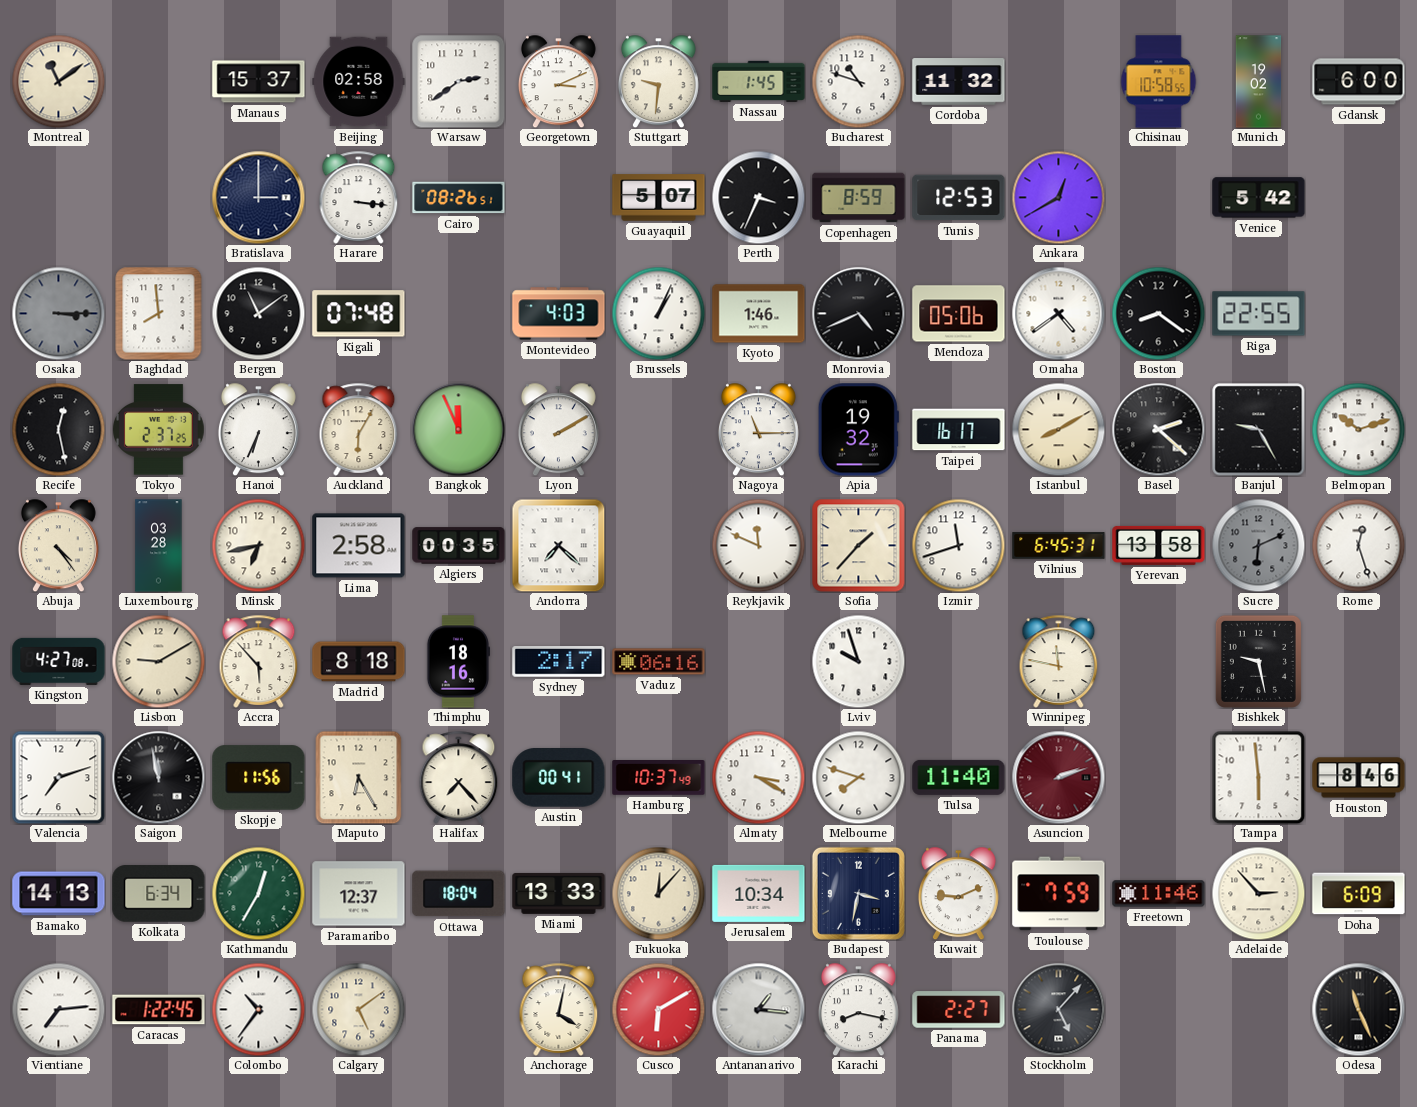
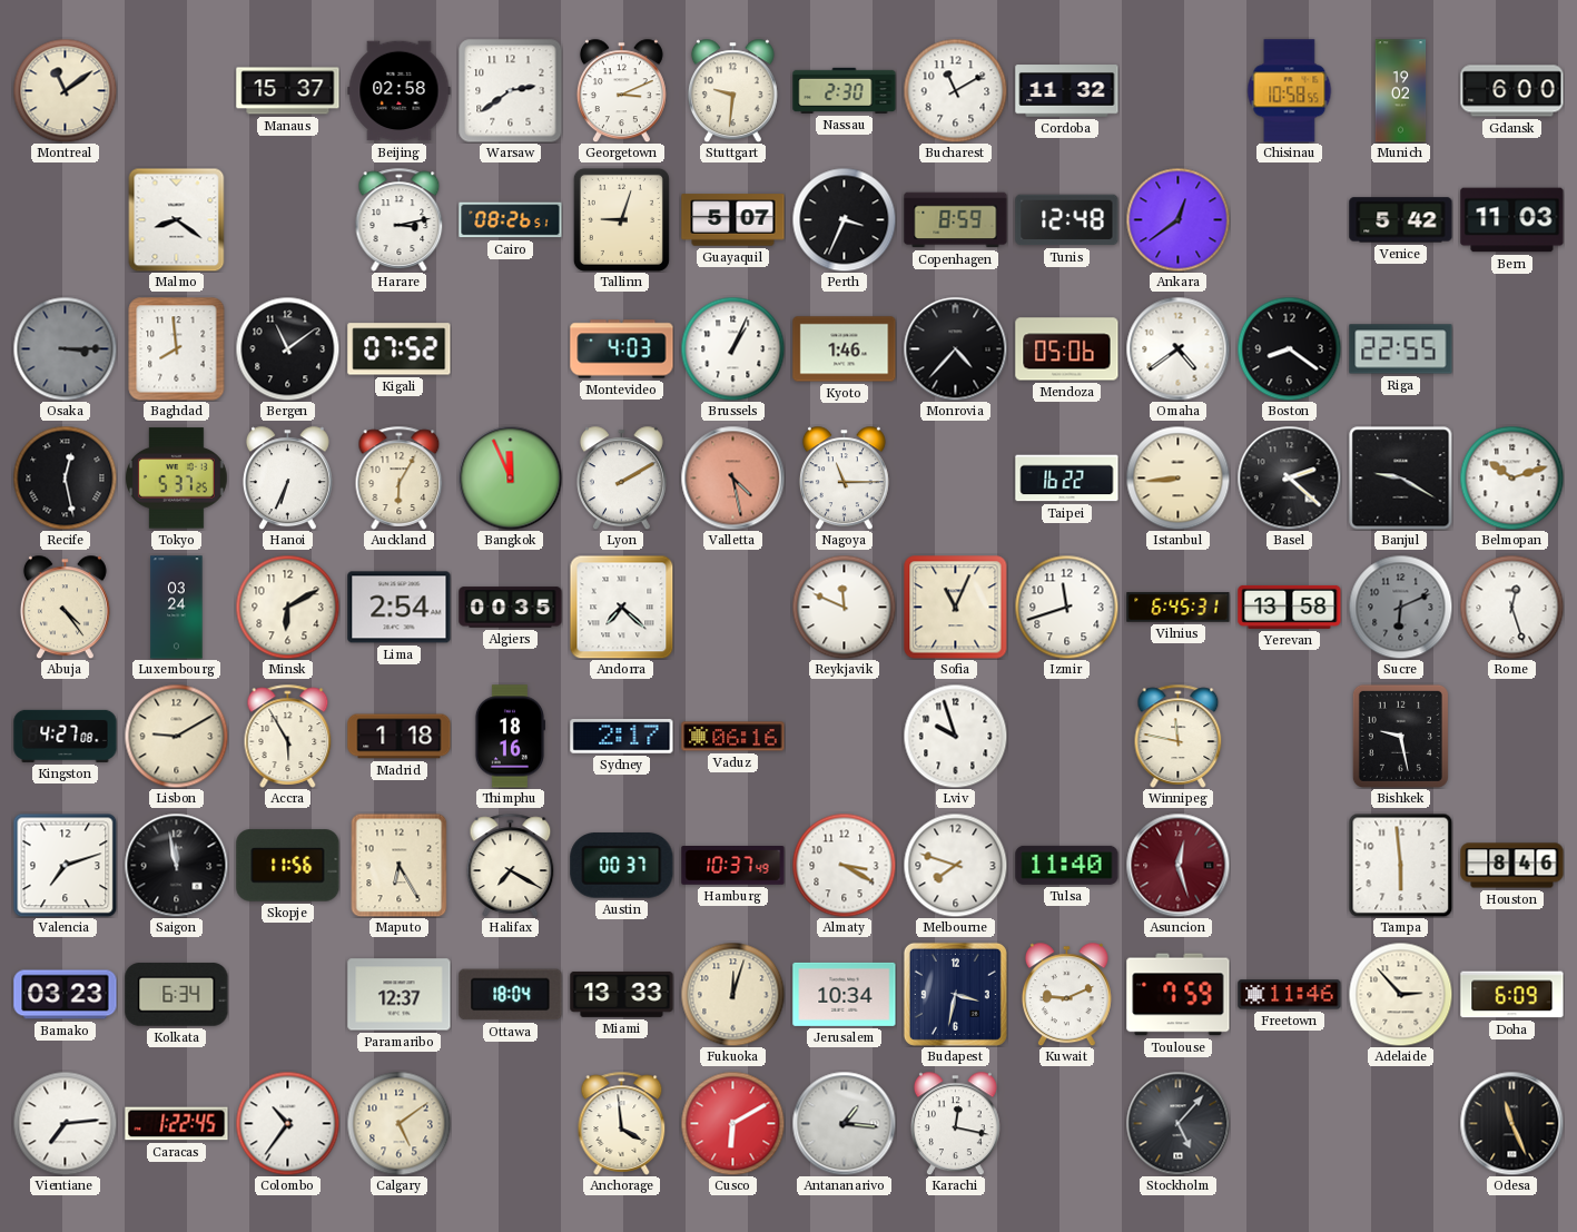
Nassau: 1:45 -> 2:30 (845, 90)
Bucharest: 10:48 -> 11:10 (955, 90)
Malmo: none -> 8:21 (177, 219)
Bratislava: 3:00 -> none (258, 197)
Harare: 3:16 -> 3:13 (400, 219)
Tallinn: none -> 9:03 (621, 219)
Tunis: 12:53 -> 12:48 (1067, 220)
Ankara: 12:40 -> 12:39 (1177, 219)
Bern: none -> 11:03 (1512, 220)
Kigali: 07:48 -> 07:52 (400, 349)
Monrovia: 4:41 -> 4:37 (955, 348)
Tokyo: 2:37 -> 5:37 (176, 479)
Valletta: none -> 4:28 (732, 477)
Apia: 19:32 -> none (858, 430)
Taipei: 16:17 -> 16:22 (1067, 479)
Istanbul: 8:10 -> 8:44 (1177, 477)
Banjul: 9:25 -> 9:20 (1400, 477)
Luxembourg: 03:28 -> 03:24 (177, 608)
Minsk: 6:43 -> 6:10 (287, 607)
Lima: 2:58 -> 2:54 (400, 608)
Sofia: 1:37 -> 11:04 (956, 608)
Accra: 5:53 -> 5:55 (288, 736)
Madrid: 8:18 -> 1:18 (400, 737)
Halifax: 7:23 -> 7:20 (511, 865)
Austin: 00:41 -> 00:37 (622, 866)
Asuncion: 2:12 -> 12:27 (1177, 865)
Bamako: 14:13 -> 03:23 (66, 995)
Kathmandu: 12:35 -> none (258, 893)
Fukuoka: 12:07 -> 12:03 (732, 994)
Anchorage: 4:02 -> 3:59 (622, 1123)
Karachi: 8:17 -> 12:17 (955, 1123)
Panama: 2:27 -> none (959, 1010)
